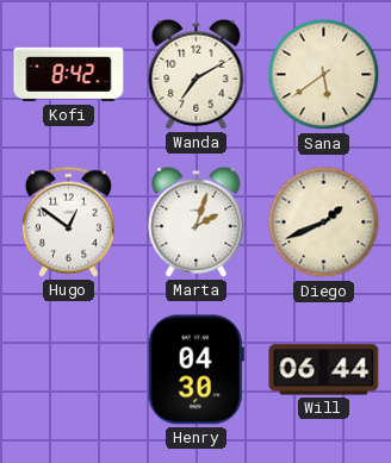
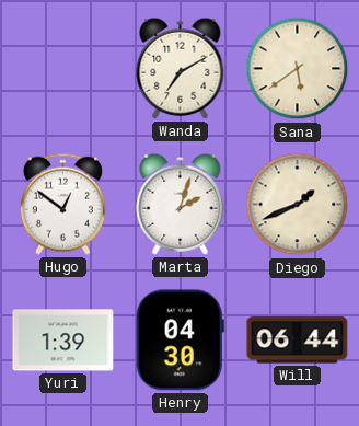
Kofi: 8:42 -> none (69, 75)
Yuri: none -> 1:39 (63, 341)
